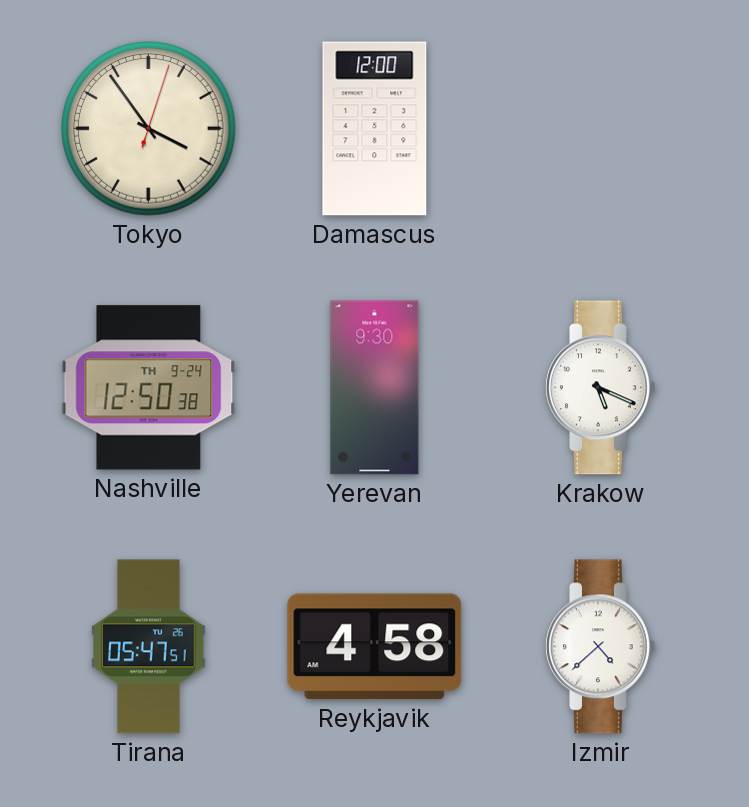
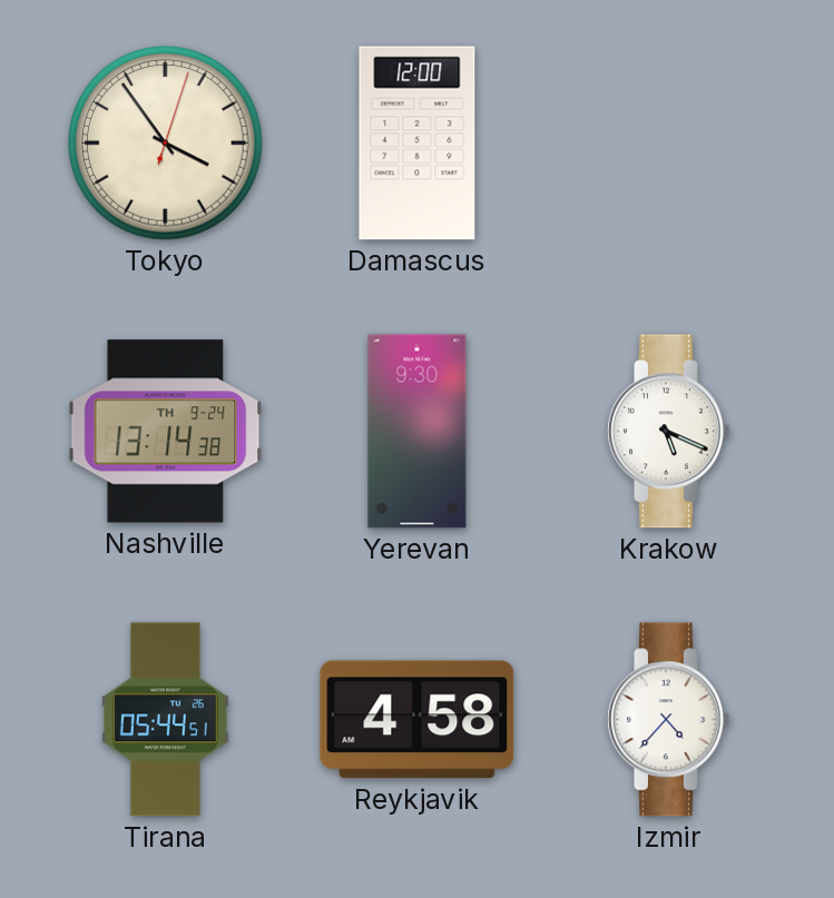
Nashville: 12:50 -> 13:14 (166, 432)
Tirana: 05:47 -> 05:44 (166, 720)
Izmir: 4:38 -> 4:37 (669, 720)
